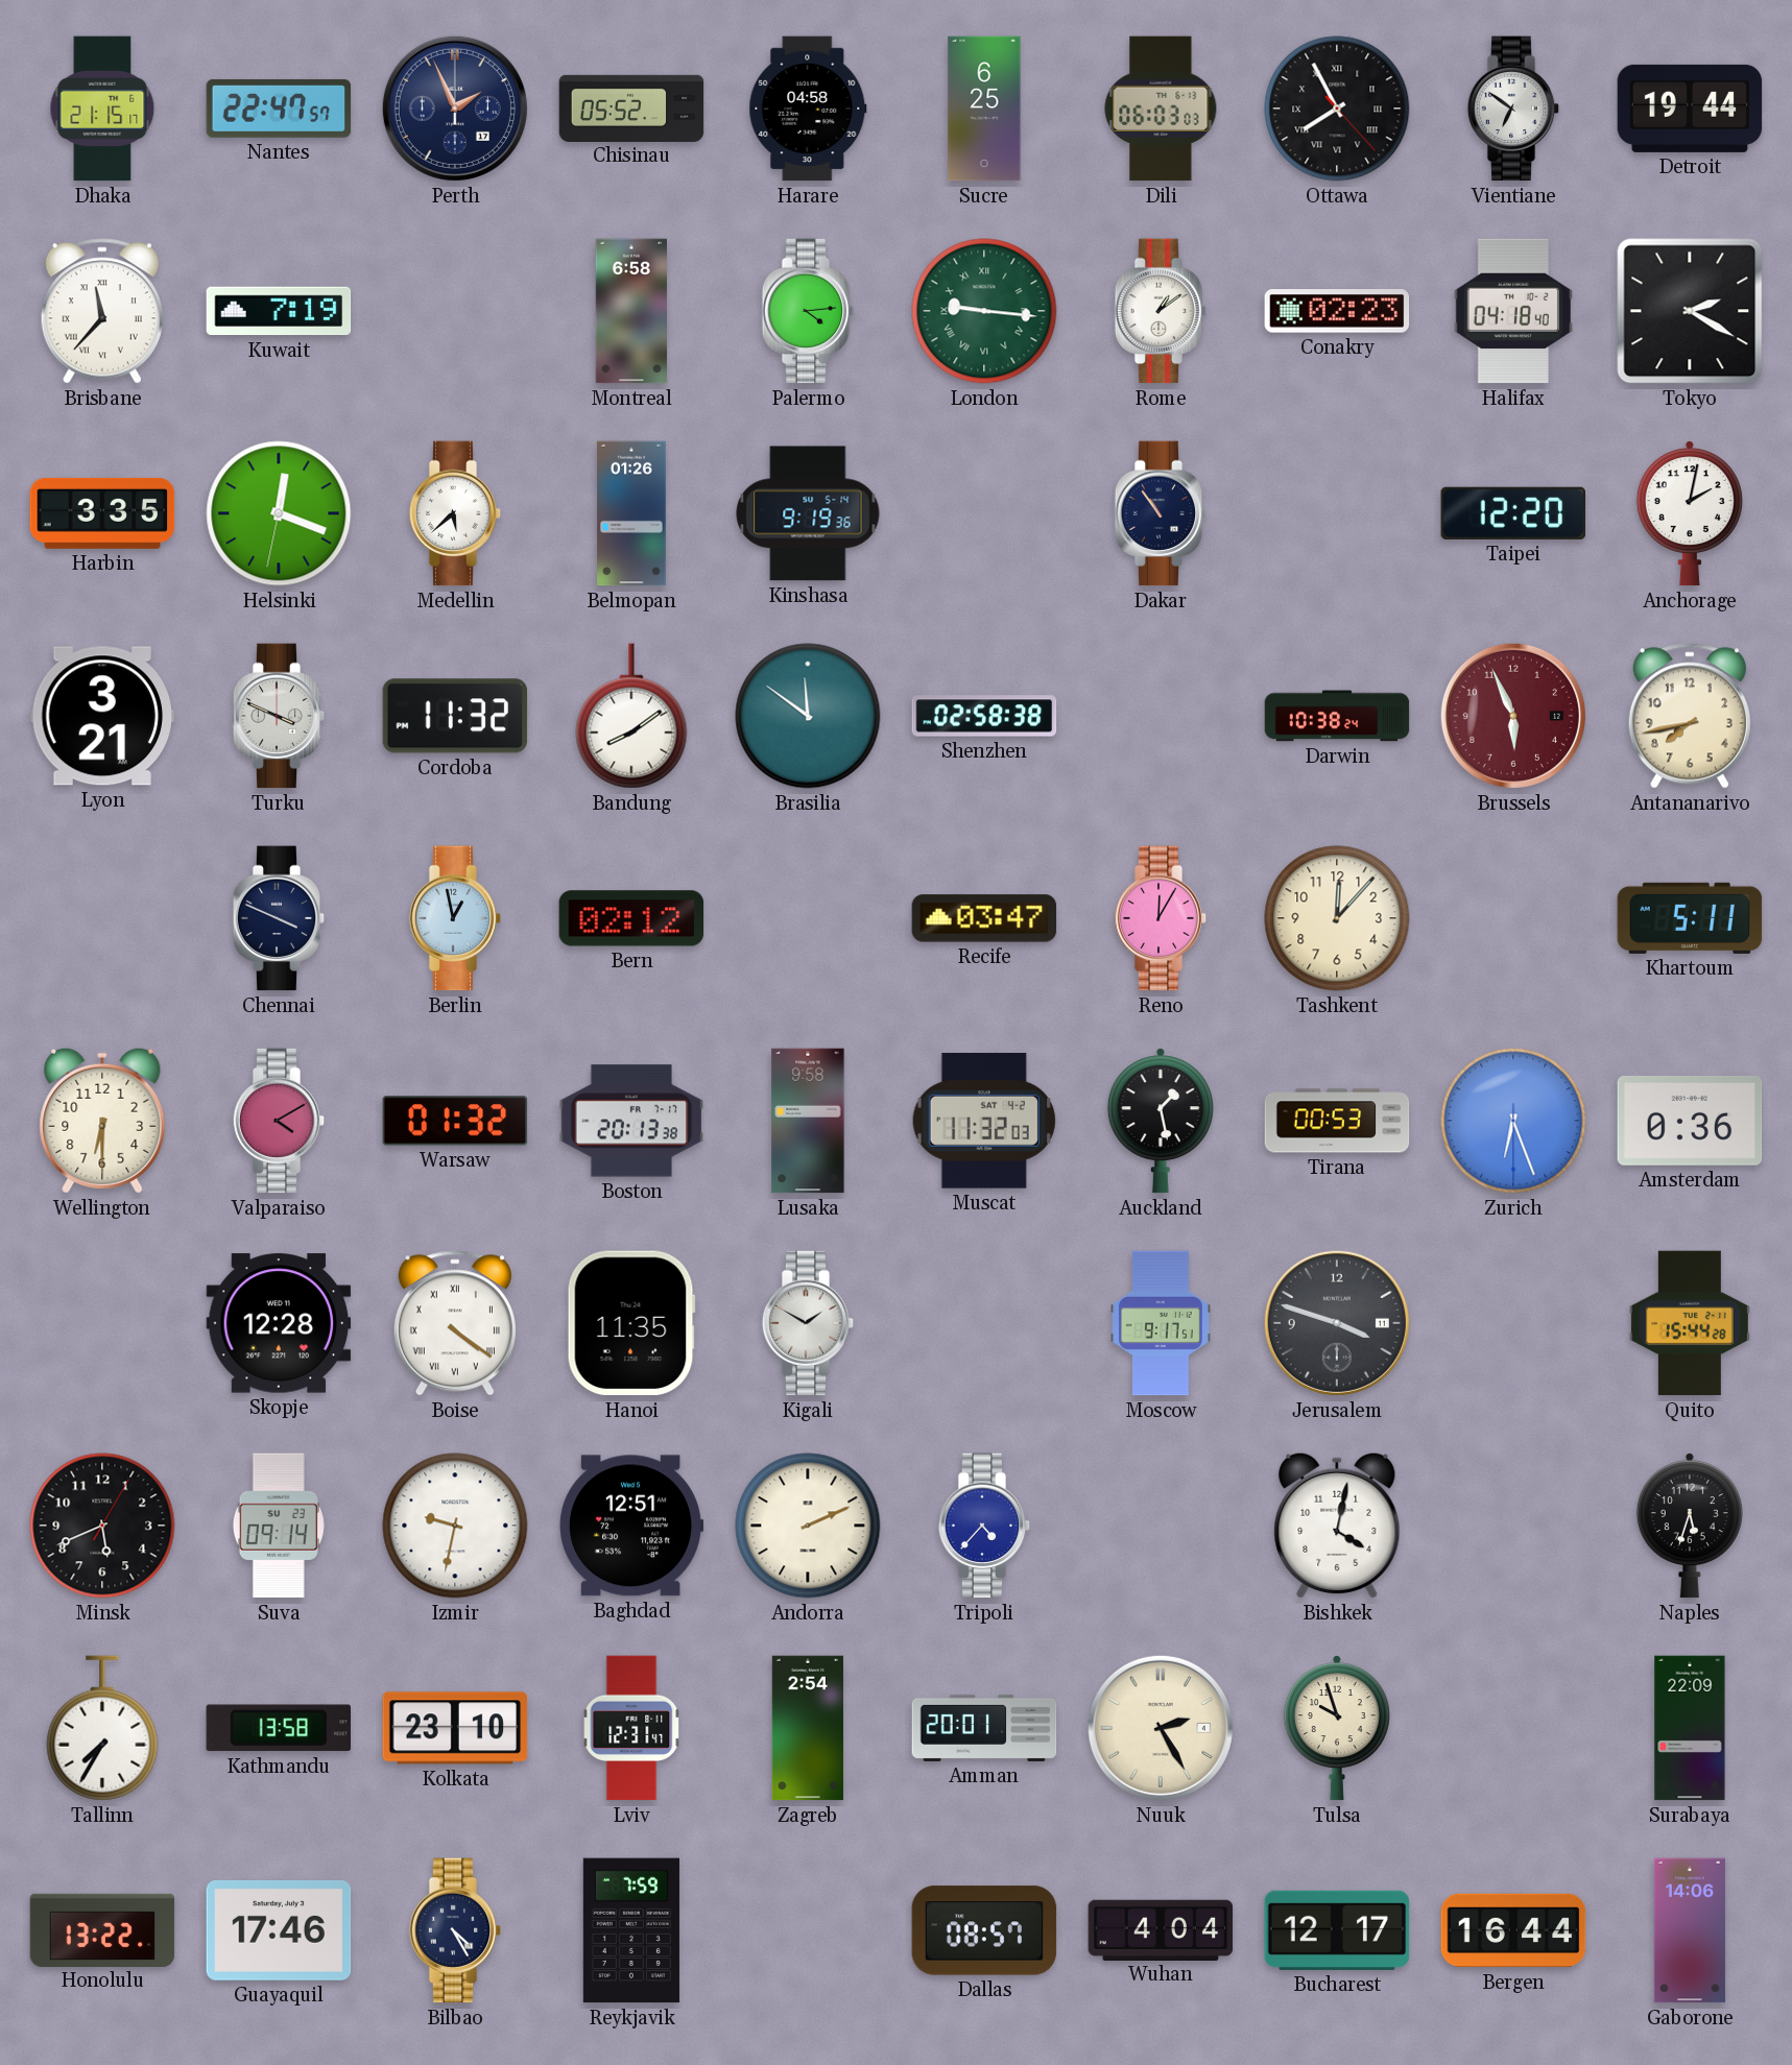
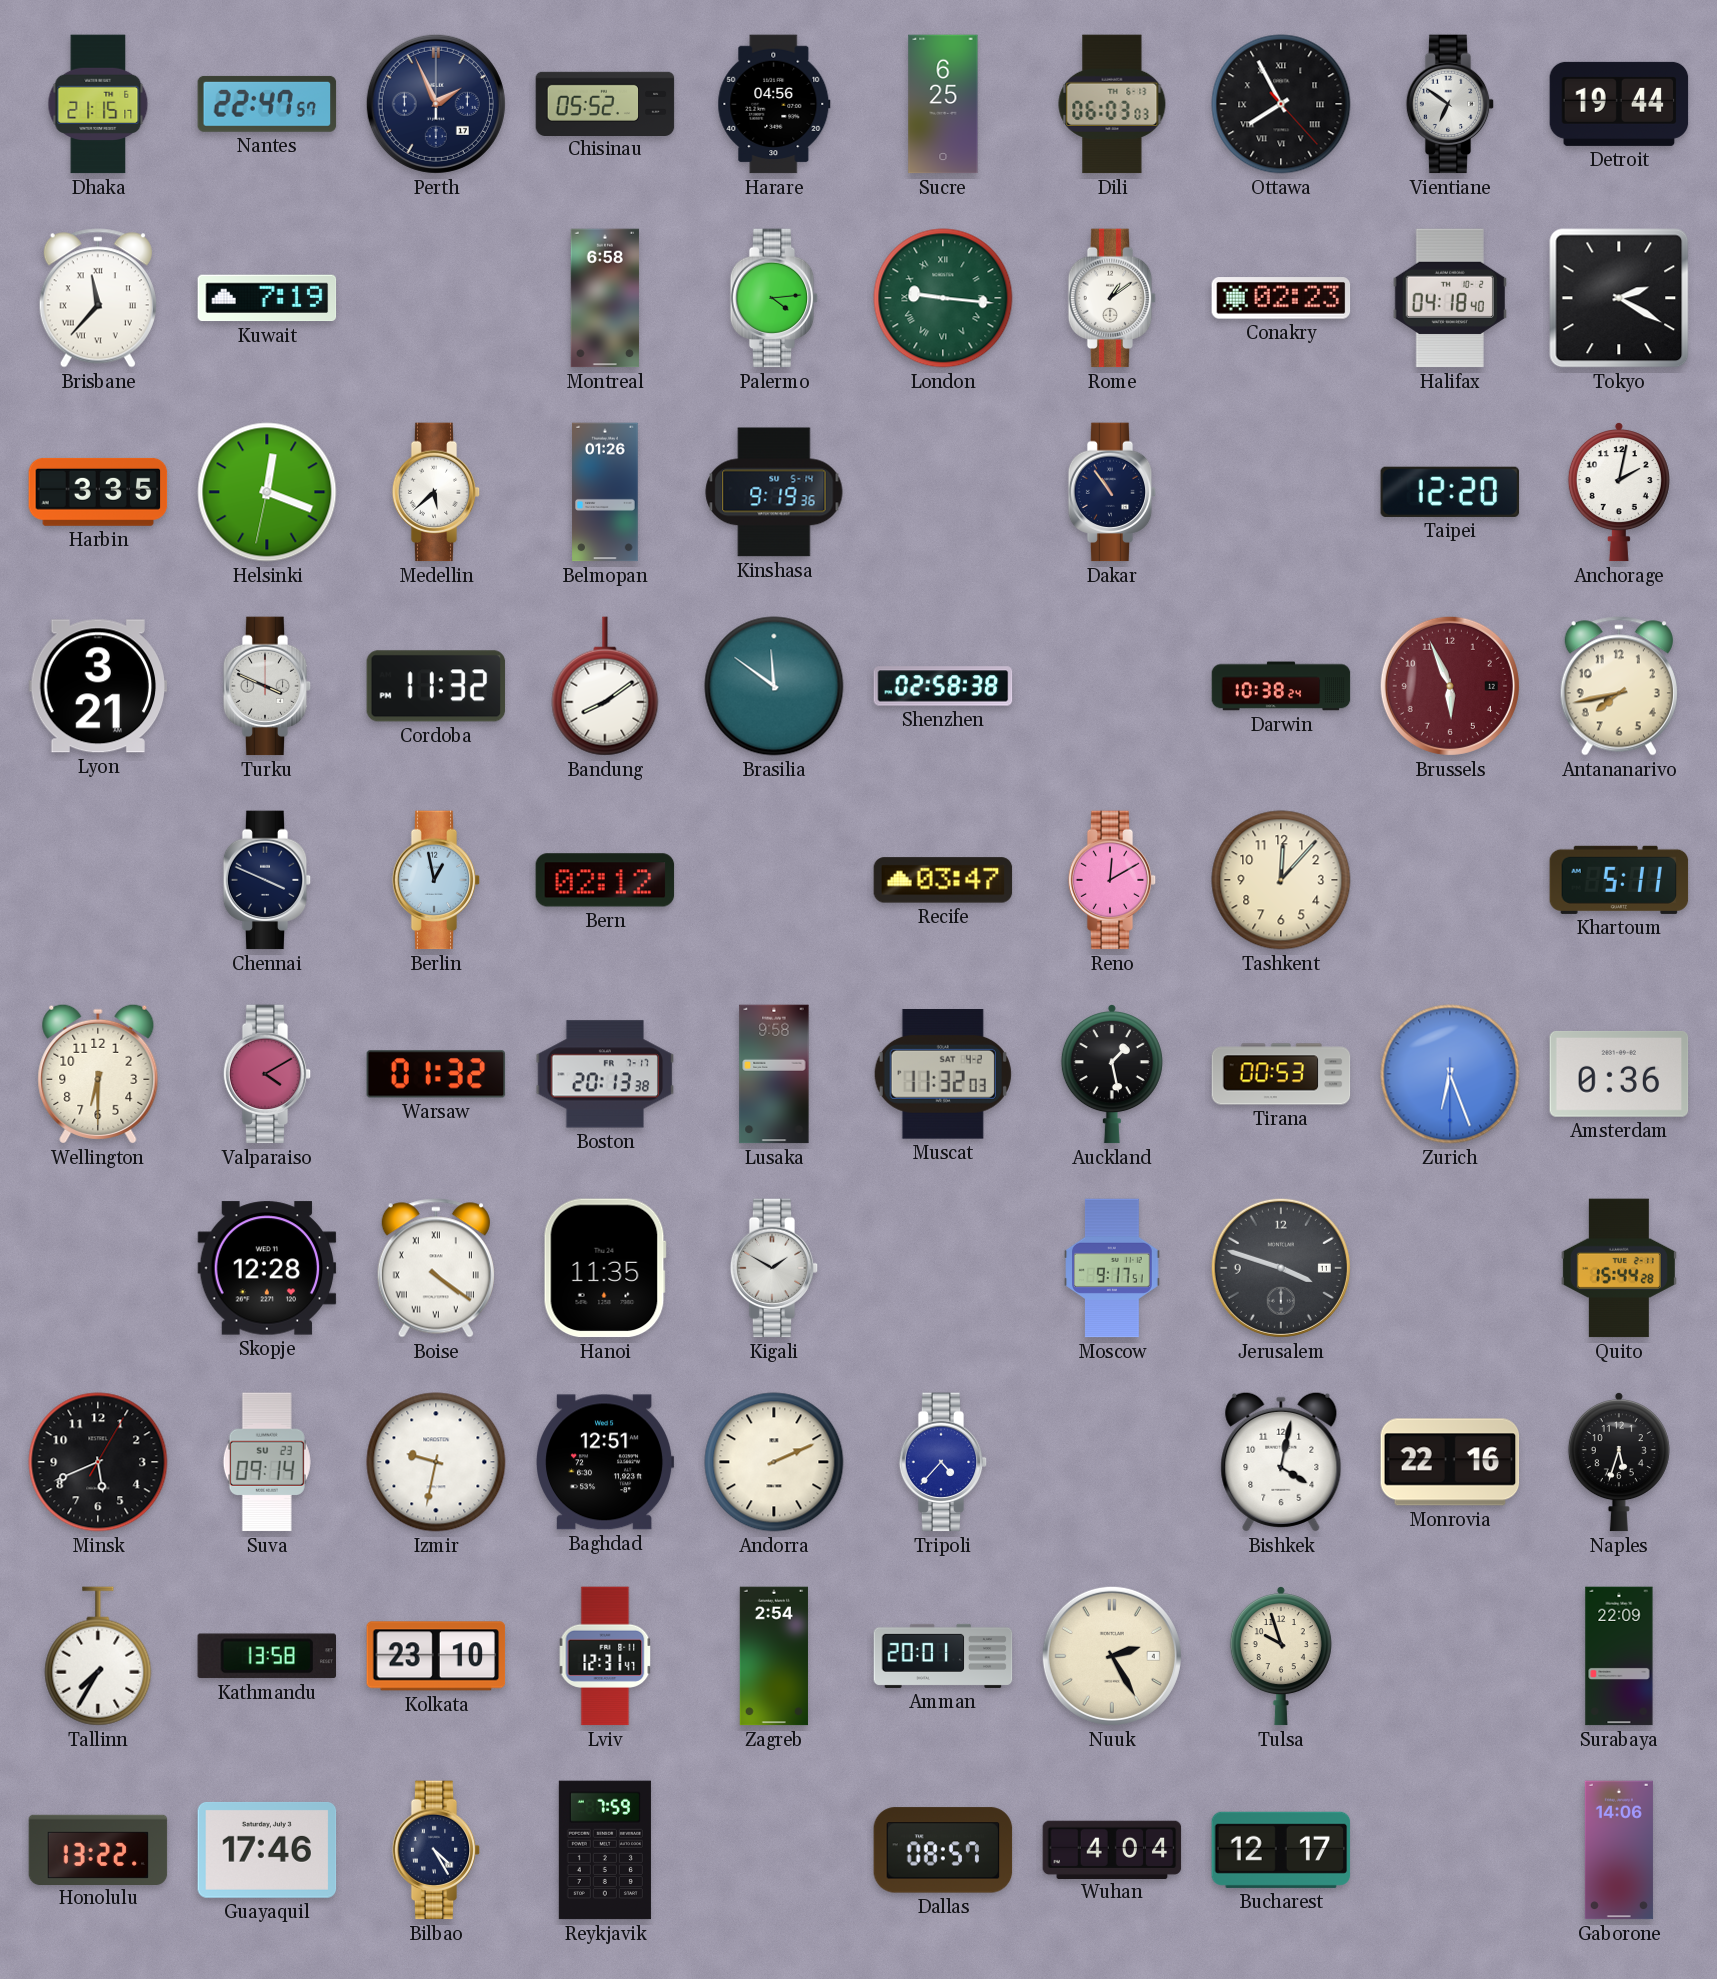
Harare: 04:58 -> 04:56 (774, 104)
Reno: 12:05 -> 12:10 (1112, 880)
Monrovia: none -> 22:16 (1450, 1462)
Bergen: 16:44 -> none (1513, 1930)
